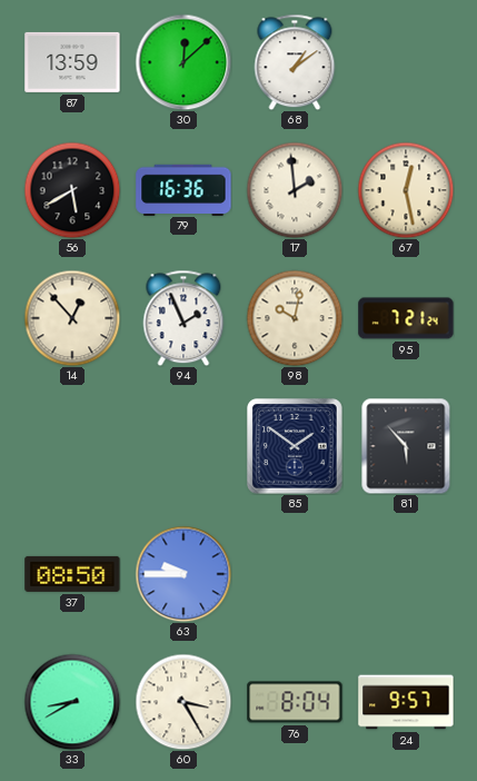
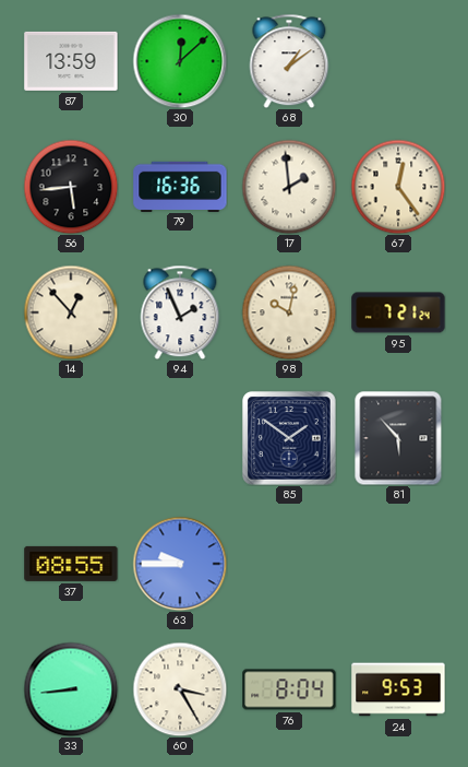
56: 5:40 -> 5:44 (71, 187)
67: 12:28 -> 12:24 (398, 187)
37: 08:50 -> 08:55 (71, 564)
33: 8:40 -> 8:44 (71, 689)
24: 9:57 -> 9:53 (398, 689)
